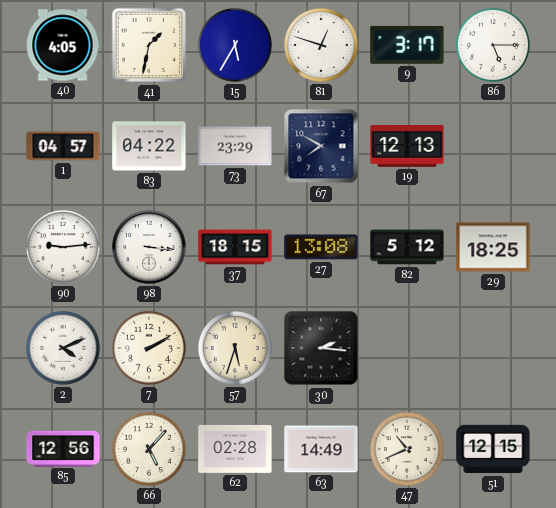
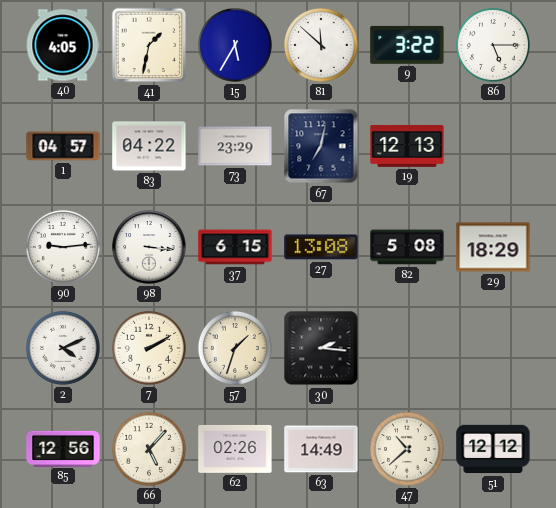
81: 12:48 -> 11:52 (321, 45)
9: 3:17 -> 3:22 (407, 45)
67: 7:50 -> 7:02 (321, 146)
37: 18:15 -> 6:15 (235, 247)
82: 5:12 -> 5:08 (407, 247)
29: 18:25 -> 18:29 (493, 247)
57: 5:33 -> 1:33 (235, 348)
62: 02:28 -> 02:26 (235, 449)
47: 10:41 -> 10:38 (407, 449)
51: 12:15 -> 12:12 (493, 449)
